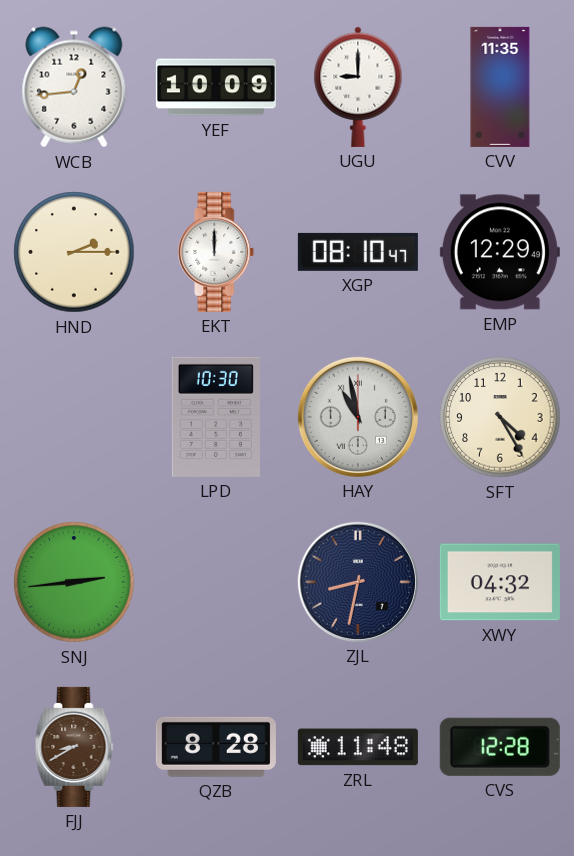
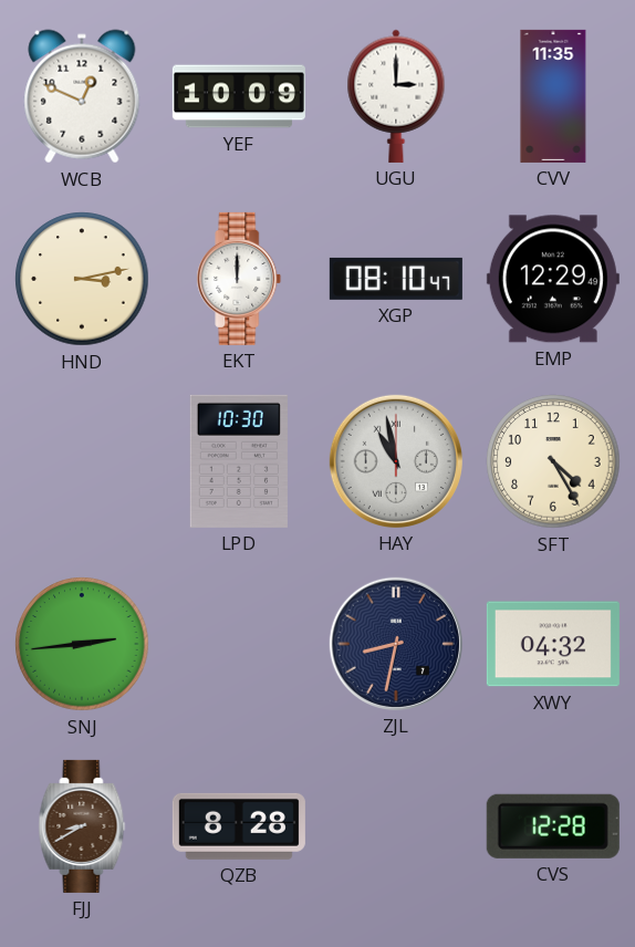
WCB: 12:44 -> 12:49 (82, 96)
UGU: 9:00 -> 3:00 (396, 96)
HND: 2:15 -> 3:13 (82, 279)
ZRL: 11:48 -> none (358, 747)
